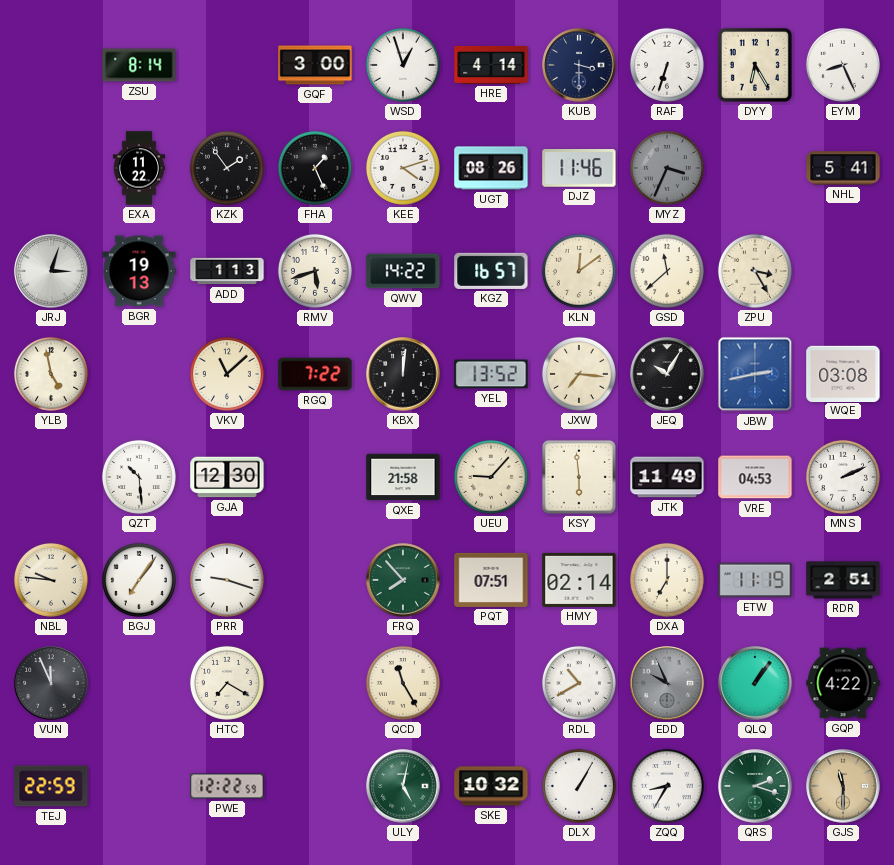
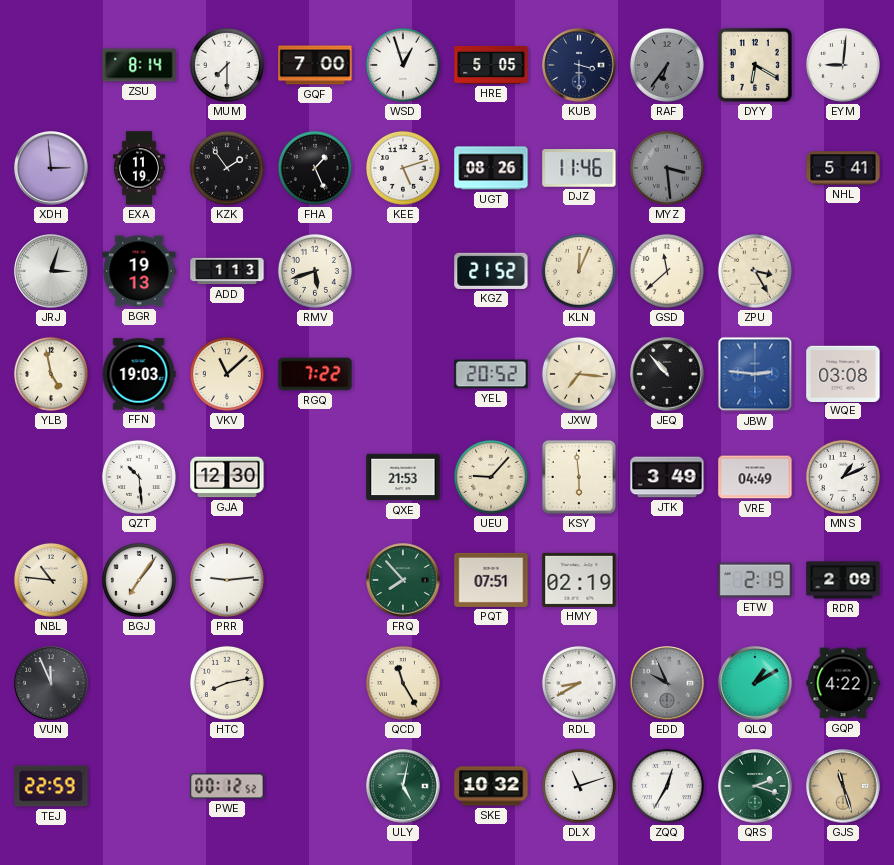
MUM: none -> 7:30 (227, 65)
GQF: 3:00 -> 7:00 (315, 65)
HRE: 4:14 -> 5:05 (491, 65)
RAF: 6:33 -> 6:36 (667, 65)
RAF dial: white -> grey (667, 65)
DYY: 6:25 -> 6:20 (755, 65)
EYM: 8:26 -> 9:01 (843, 65)
XDH: none -> 2:59 (51, 168)
EXA: 11:22 -> 11:19 (139, 168)
KEE: 4:12 -> 5:12 (403, 168)
MYZ: 3:34 -> 3:29 (667, 168)
QWV: 14:22 -> none (403, 271)
KGZ: 16:57 -> 21:52 (491, 271)
KLN: 12:09 -> 12:04 (579, 271)
FFN: none -> 19:03 (139, 374)
KBX: 12:01 -> none (403, 374)
YEL: 13:52 -> 20:52 (491, 374)
JEQ: 10:05 -> 10:53 (667, 374)
JBW: 2:43 -> 2:46 (755, 374)
QXE: 21:58 -> 21:53 (403, 477)
JTK: 11:49 -> 3:49 (667, 477)
VRE: 04:53 -> 04:49 (755, 477)
MNS: 2:11 -> 1:11 (843, 477)
NBL: 9:46 -> 10:46 (51, 580)
PRR: 9:18 -> 9:14 (227, 580)
HMY: 02:14 -> 02:19 (579, 580)
DXA: 7:00 -> none (667, 580)
ETW: 11:19 -> 2:19 (755, 580)
RDR: 2:51 -> 2:09 (843, 580)
HTC: 7:20 -> 8:13 (227, 683)
RDL: 10:40 -> 8:40 (579, 683)
QLQ: 1:06 -> 1:10 (755, 683)
PWE: 12:22 -> 00:12 (227, 786)
DLX: 1:05 -> 11:12 (579, 786)
ZQQ: 8:35 -> 12:35 (667, 786)
GJS: 11:30 -> 11:27 (843, 786)
